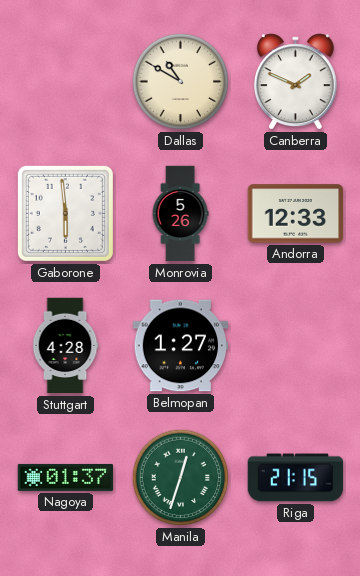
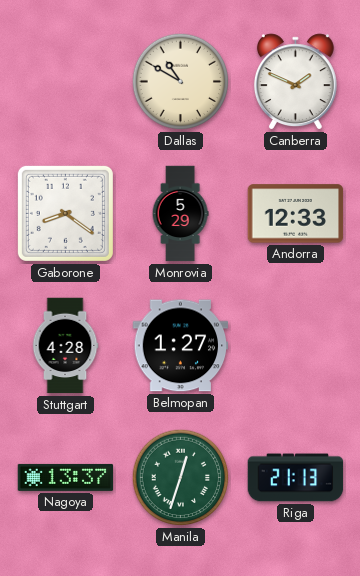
Gaborone: 5:59 -> 8:21 (65, 213)
Monrovia: 5:26 -> 5:29 (180, 214)
Nagoya: 01:37 -> 13:37 (66, 477)
Riga: 21:15 -> 21:13 (296, 478)
